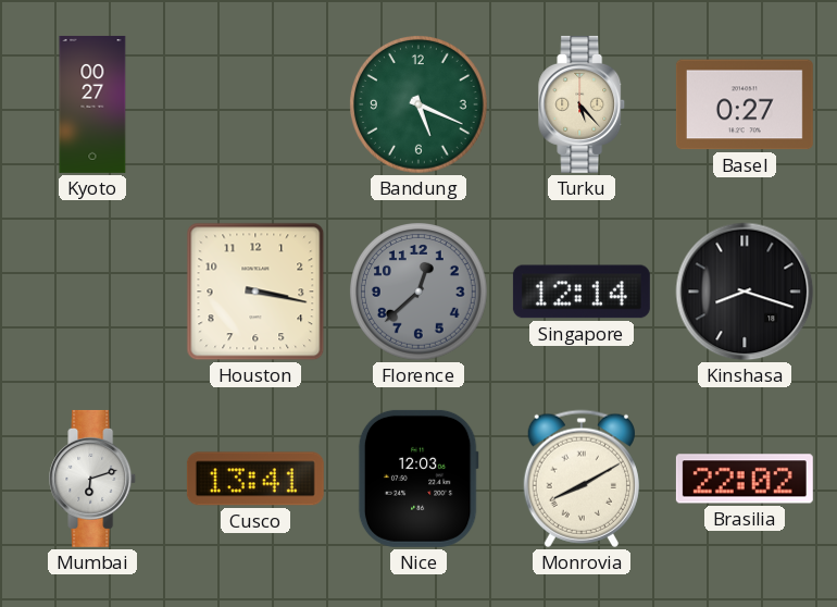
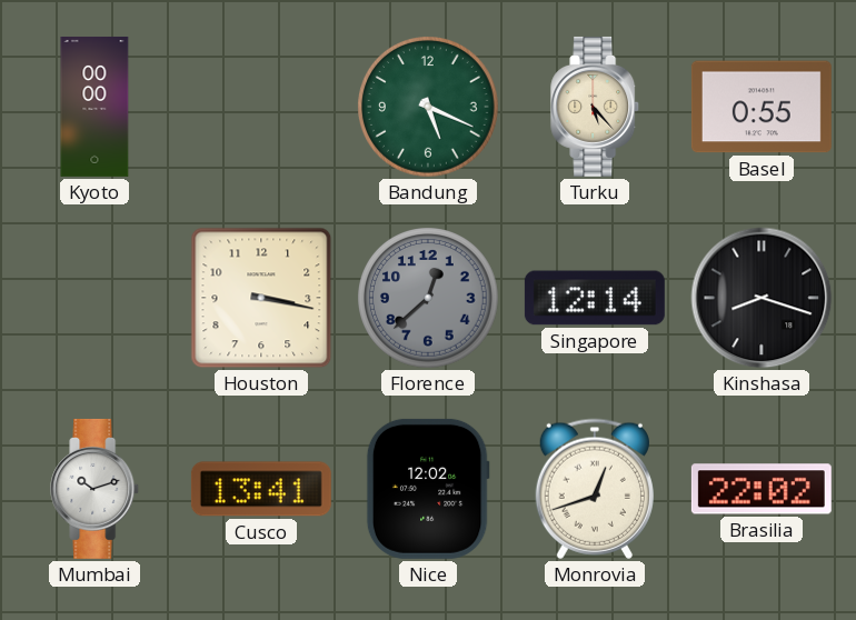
Kyoto: 00:27 -> 00:00 (94, 107)
Basel: 0:27 -> 0:55 (762, 107)
Mumbai: 6:12 -> 10:12 (96, 489)
Nice: 12:03 -> 12:02 (428, 489)
Monrovia: 8:10 -> 12:42 (595, 489)
